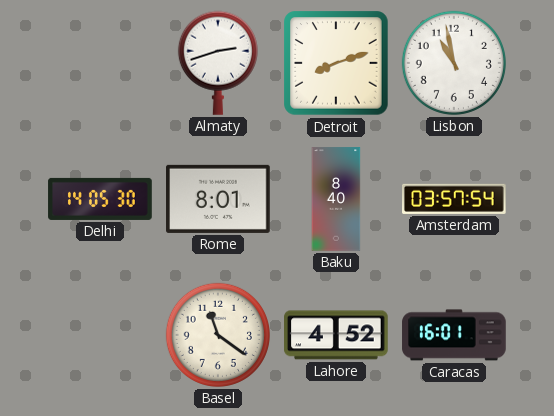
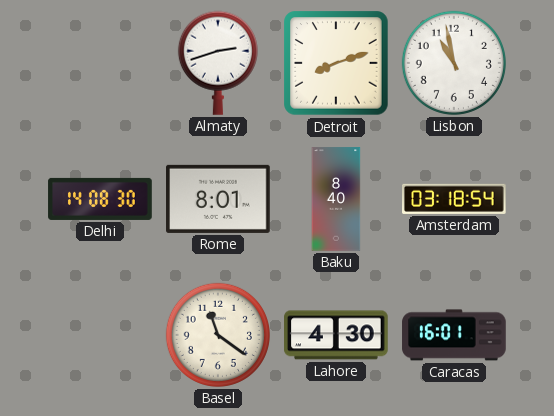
Delhi: 14:05 -> 14:08 (100, 199)
Amsterdam: 03:57 -> 03:18 (454, 199)
Lahore: 4:52 -> 4:30 (336, 335)
